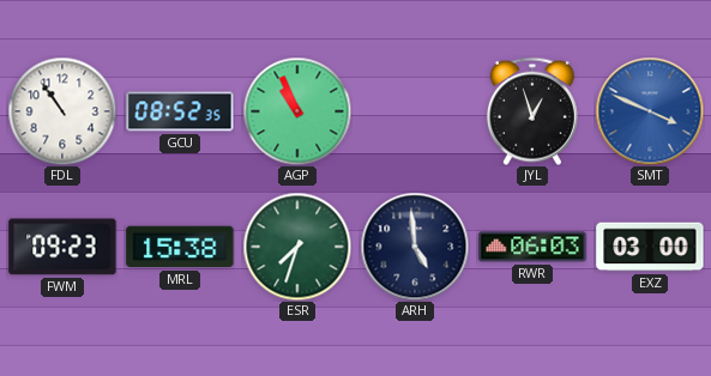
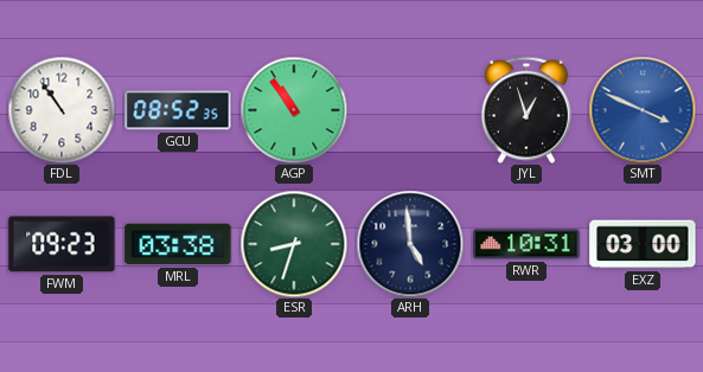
AGP: 10:56 -> 10:54 (294, 110)
MRL: 15:38 -> 03:38 (178, 244)
ESR: 7:33 -> 8:33 (294, 244)
RWR: 06:03 -> 10:31 (526, 244)
